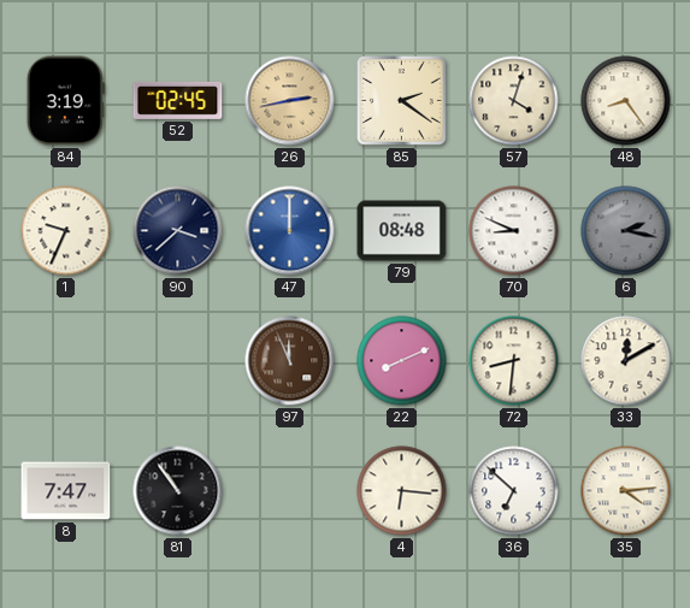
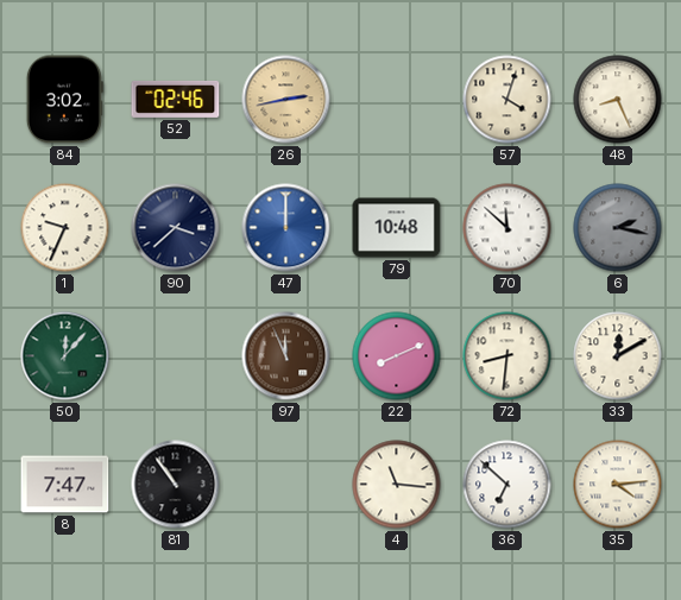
84: 3:19 -> 3:02 (64, 100)
52: 02:45 -> 02:46 (176, 99)
85: 2:21 -> none (401, 100)
48: 8:24 -> 8:26 (618, 100)
79: 08:48 -> 10:48 (397, 228)
70: 8:49 -> 11:52 (507, 228)
50: none -> 12:07 (65, 356)
4: 6:16 -> 11:16 (397, 485)
